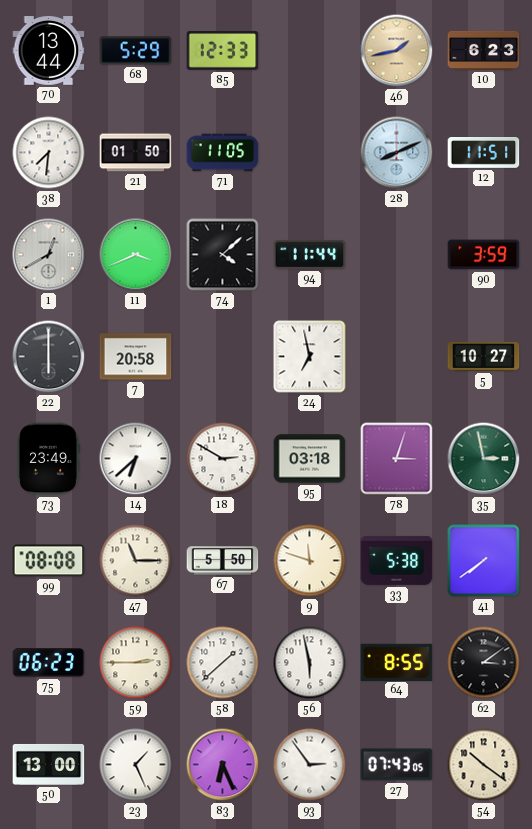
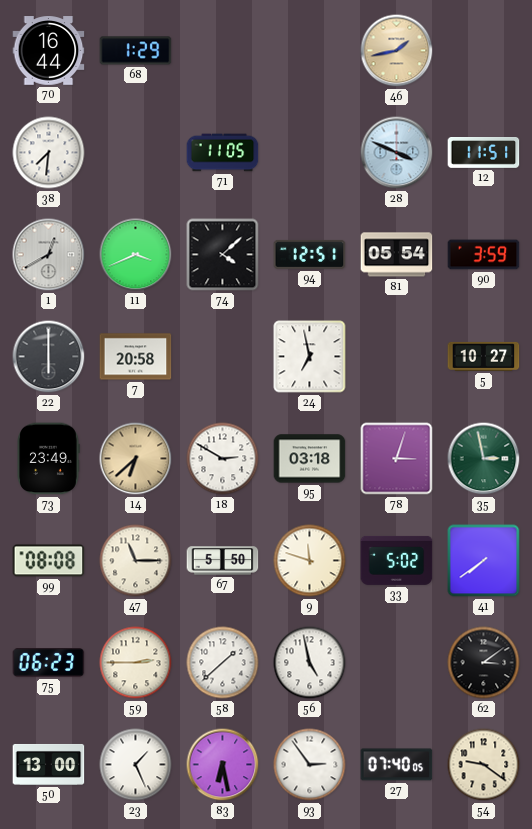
70: 13:44 -> 16:44 (49, 51)
68: 5:29 -> 1:29 (136, 51)
85: 12:33 -> none (223, 51)
10: 6:23 -> none (484, 50)
21: 01:50 -> none (136, 153)
28: 8:11 -> 3:49 (397, 153)
94: 11:44 -> 12:51 (310, 254)
81: none -> 05:54 (397, 255)
14 dial: white -> champagne (136, 459)
33: 5:38 -> 5:02 (397, 560)
56: 5:58 -> 4:58 (310, 663)
64: 8:55 -> none (397, 662)
83: 6:26 -> 6:28 (223, 765)
27: 07:43 -> 07:40 (397, 765)
54: 10:21 -> 9:21 (484, 765)
